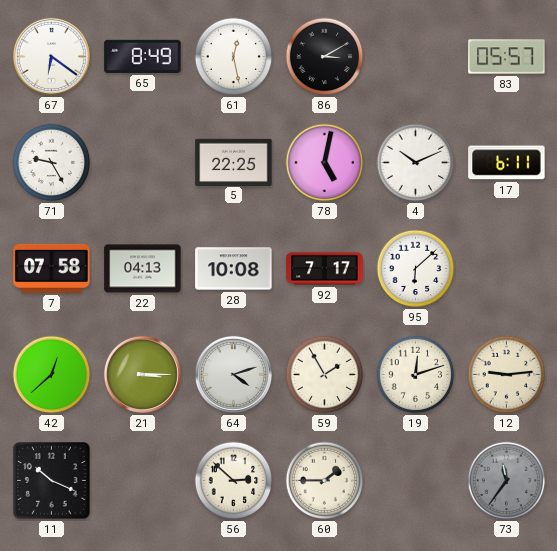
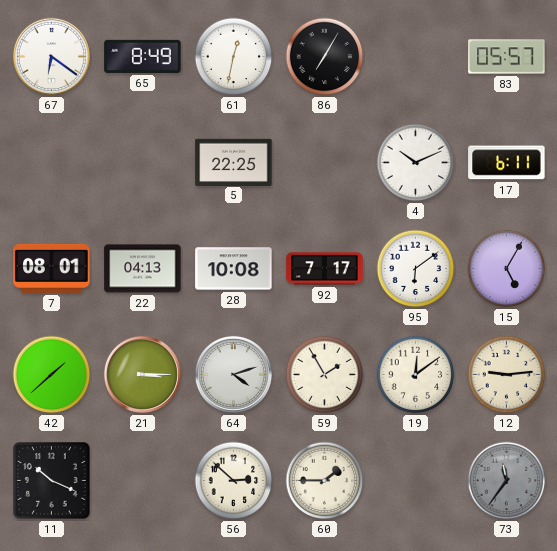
61: 12:28 -> 12:32 (234, 57)
86: 3:10 -> 7:05 (325, 57)
71: 9:25 -> none (52, 163)
78: 5:02 -> none (325, 163)
7: 07:58 -> 08:01 (52, 268)
95: 6:08 -> 6:09 (416, 269)
15: none -> 5:05 (507, 269)
42: 12:38 -> 1:38 (52, 375)
19: 12:12 -> 12:09 (416, 375)
